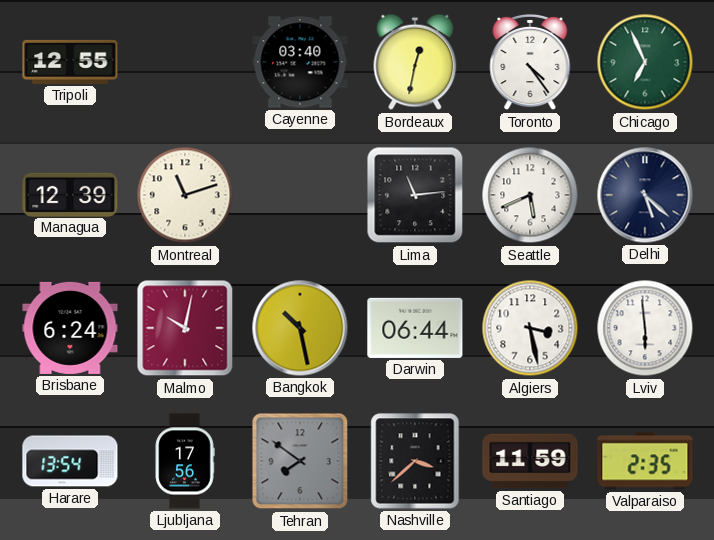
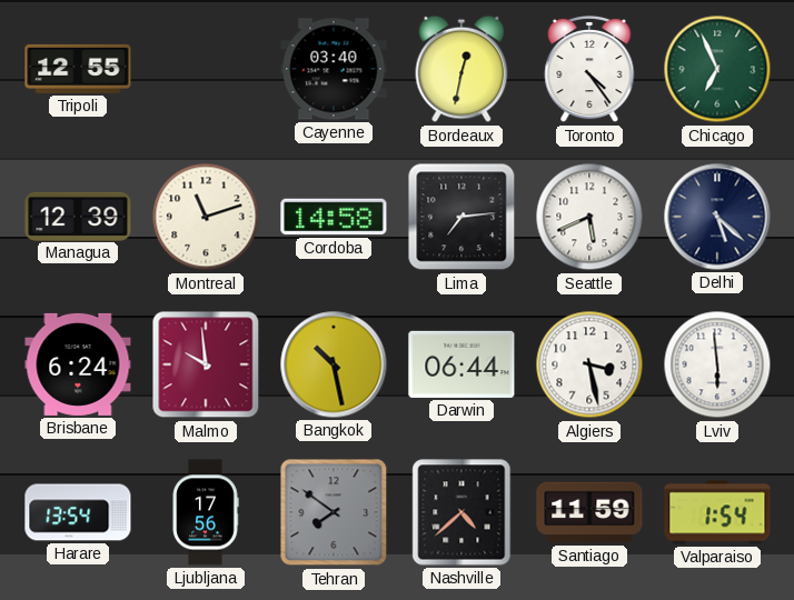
Cordoba: none -> 14:58 (334, 217)
Lima: 11:14 -> 7:14 (461, 217)
Malmo: 10:02 -> 9:59 (206, 364)
Nashville: 3:38 -> 4:38 (461, 512)
Valparaiso: 2:35 -> 1:54 (717, 512)
